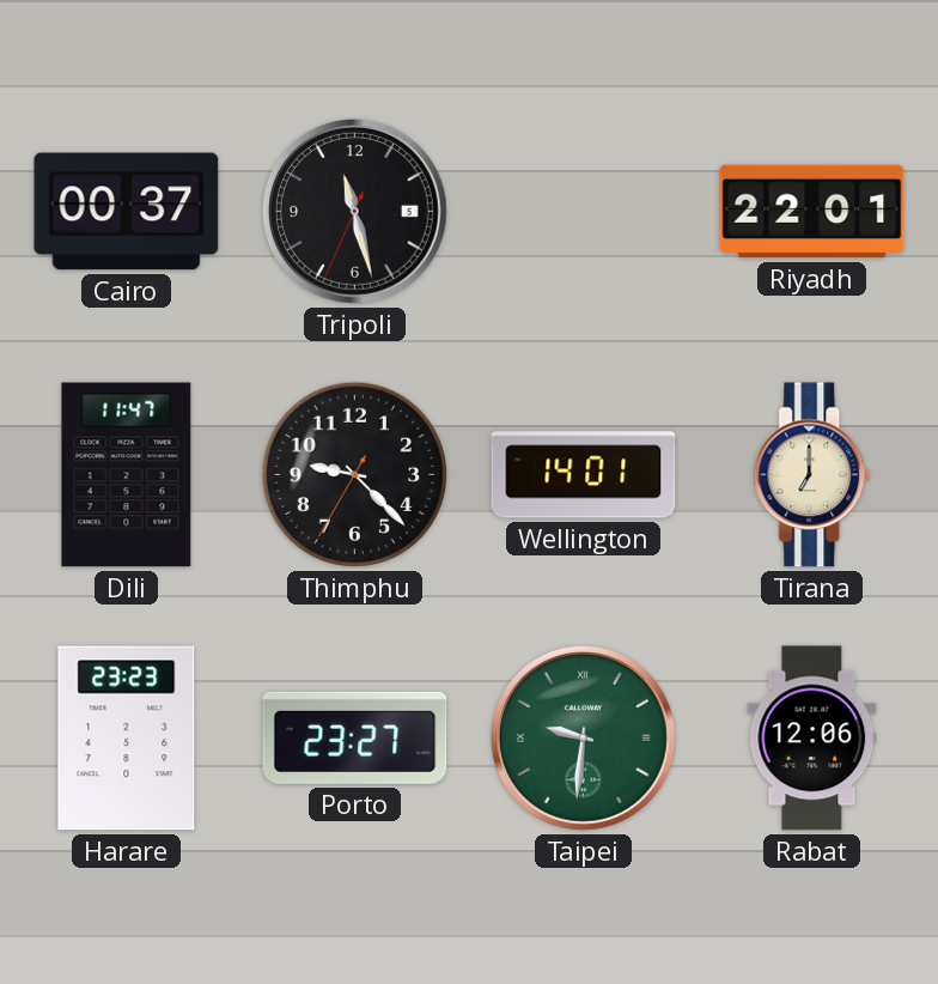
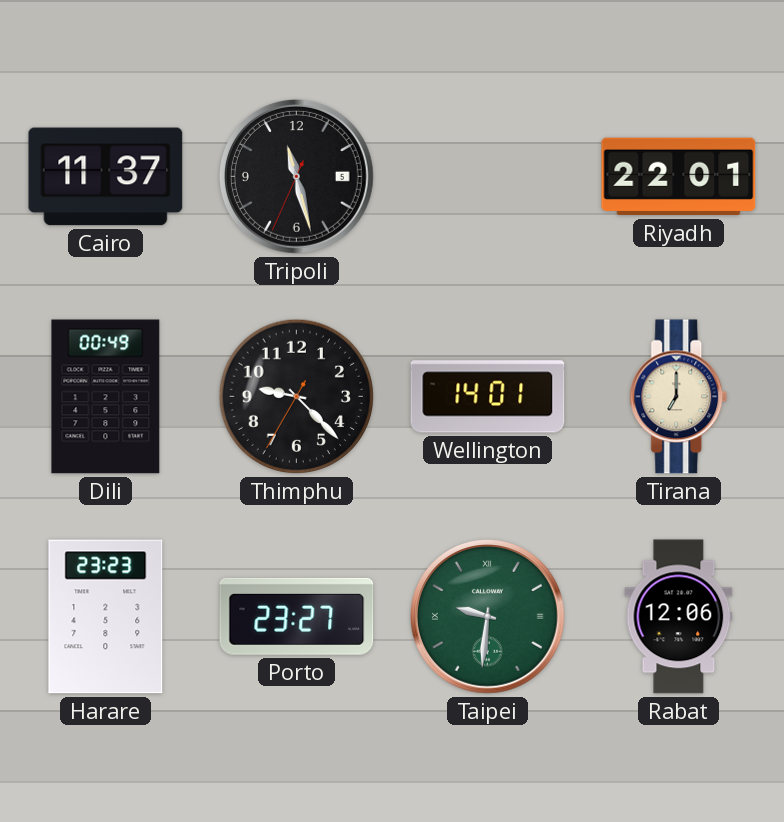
Cairo: 00:37 -> 11:37 (106, 177)
Dili: 11:47 -> 00:49 (106, 397)
